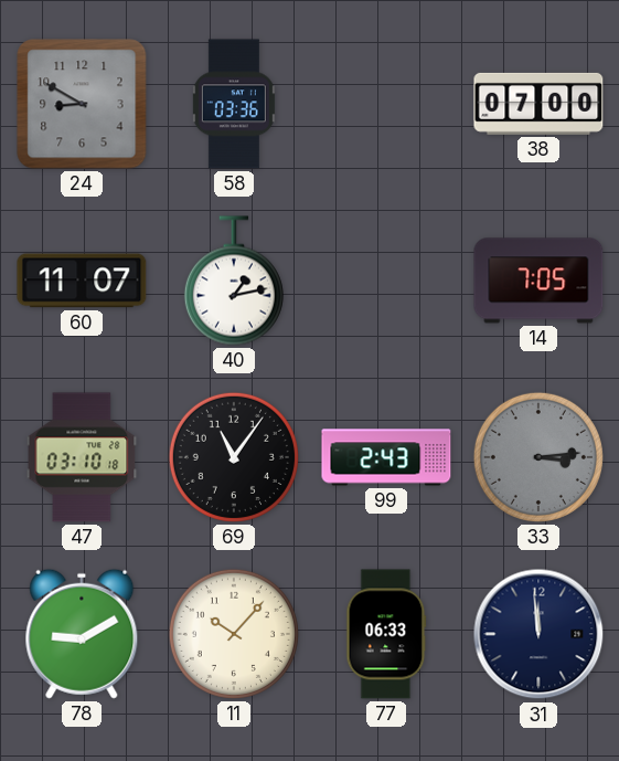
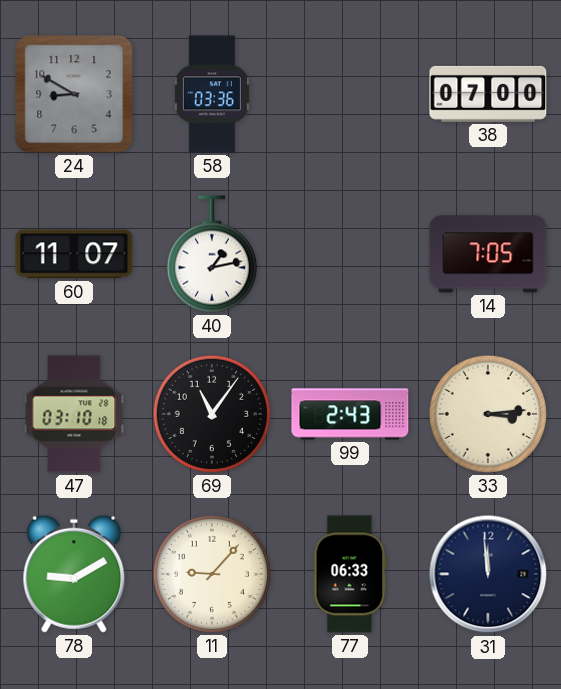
33 dial: grey -> cream (488, 414)
11: 10:07 -> 9:07 (212, 574)
